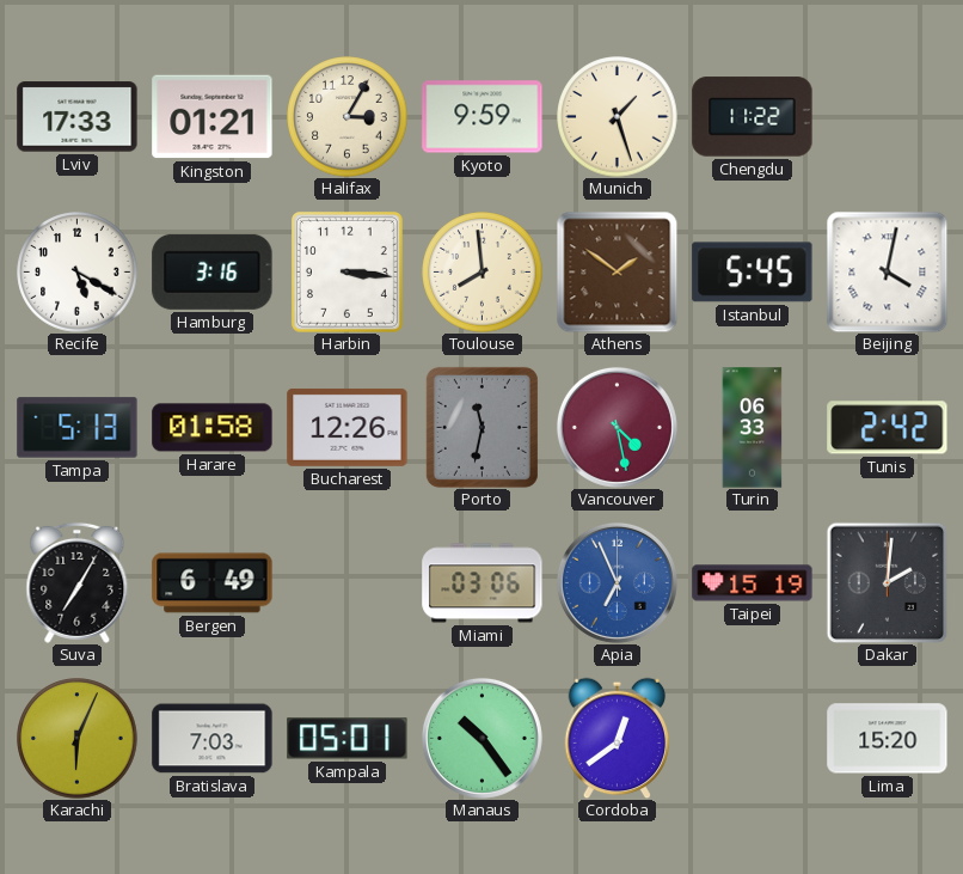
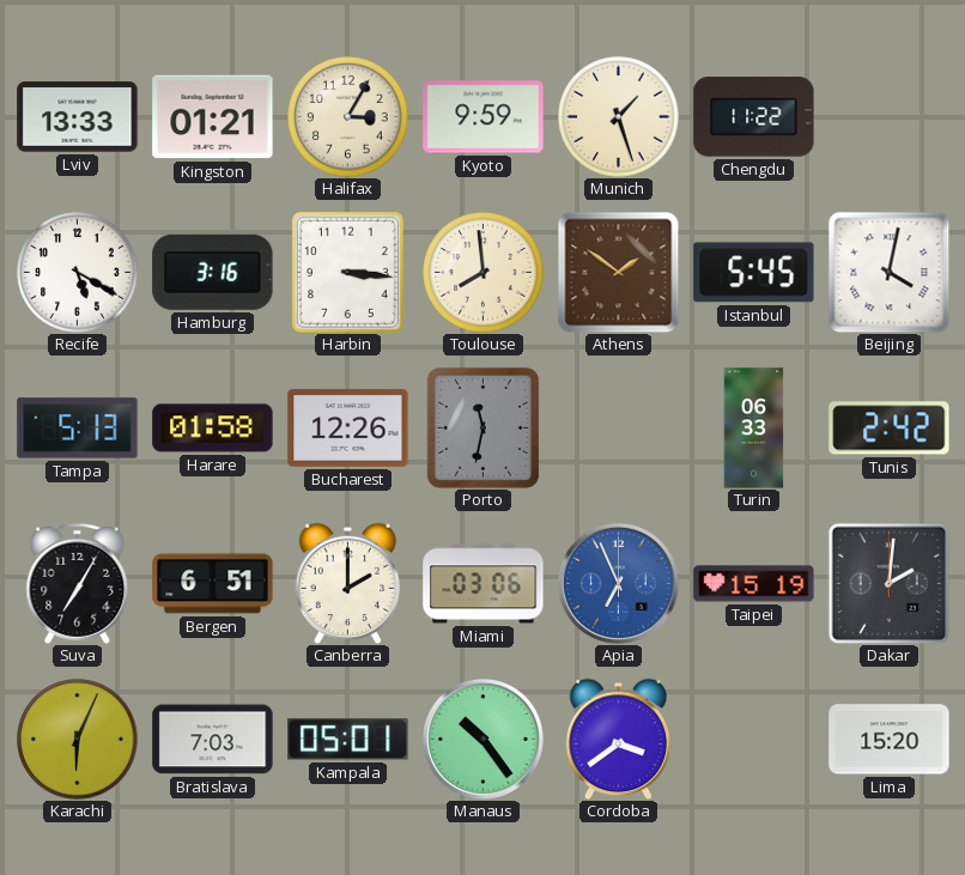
Lviv: 17:33 -> 13:33 (78, 117)
Vancouver: 4:28 -> none (617, 427)
Bergen: 6:49 -> 6:51 (213, 584)
Canberra: none -> 2:00 (348, 583)
Cordoba: 12:39 -> 3:39 (619, 739)
